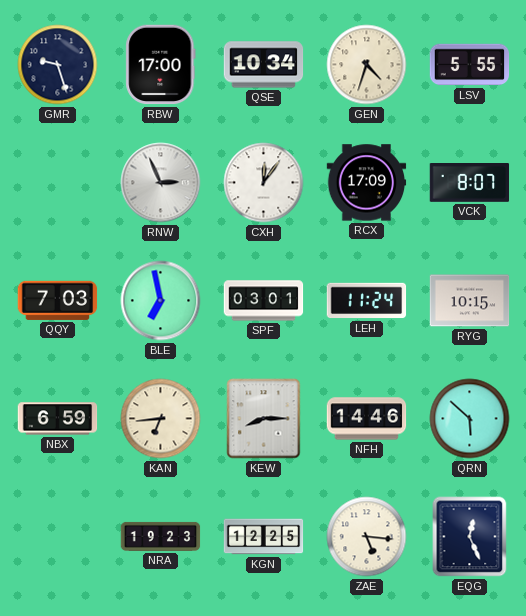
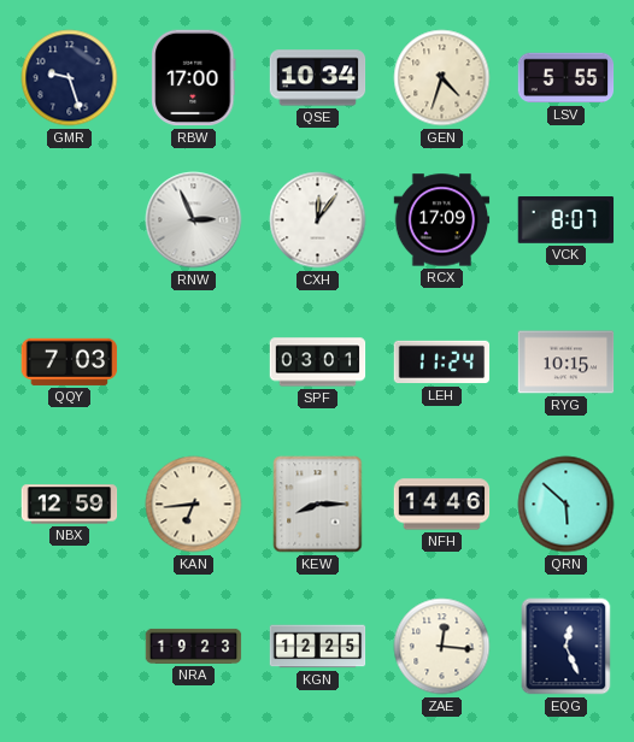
BLE: 6:58 -> none (161, 301)
NBX: 6:59 -> 12:59 (70, 505)
ZAE: 5:16 -> 12:16 (442, 647)
